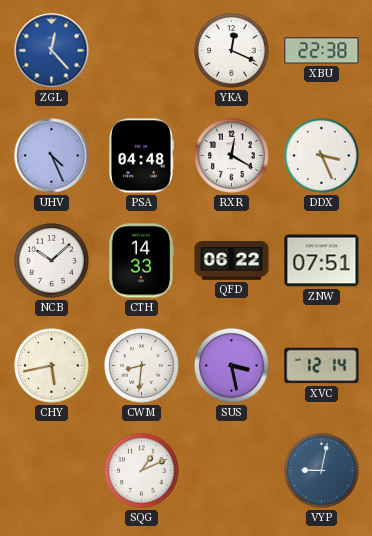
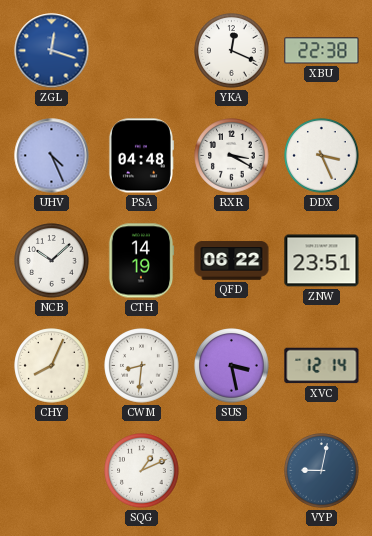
ZGL: 12:23 -> 12:18 (52, 51)
RXR: 12:20 -> 3:20 (232, 156)
CTH: 14:33 -> 14:19 (141, 261)
ZNW: 07:51 -> 23:51 (322, 261)
CHY: 5:43 -> 8:04 (52, 366)
